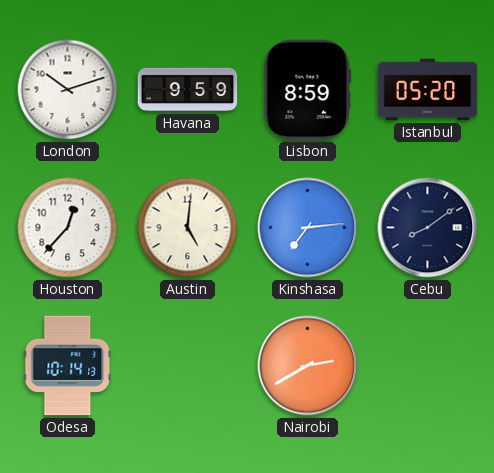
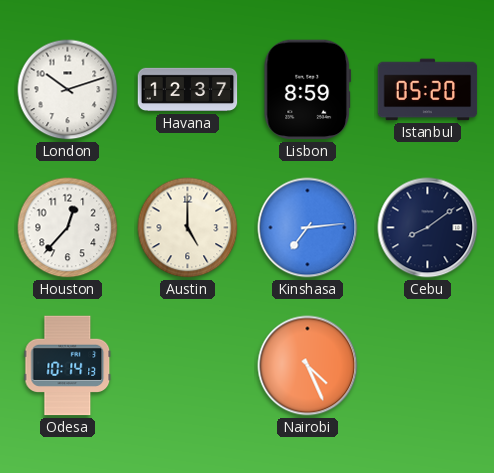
Havana: 9:59 -> 12:37 (188, 90)
Austin: 5:01 -> 5:00 (188, 228)
Nairobi: 2:40 -> 4:26 (308, 366)
